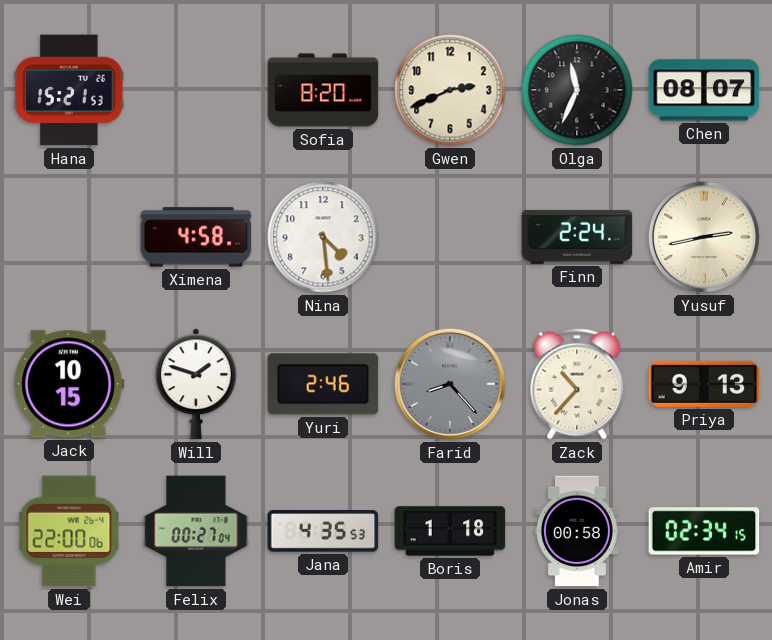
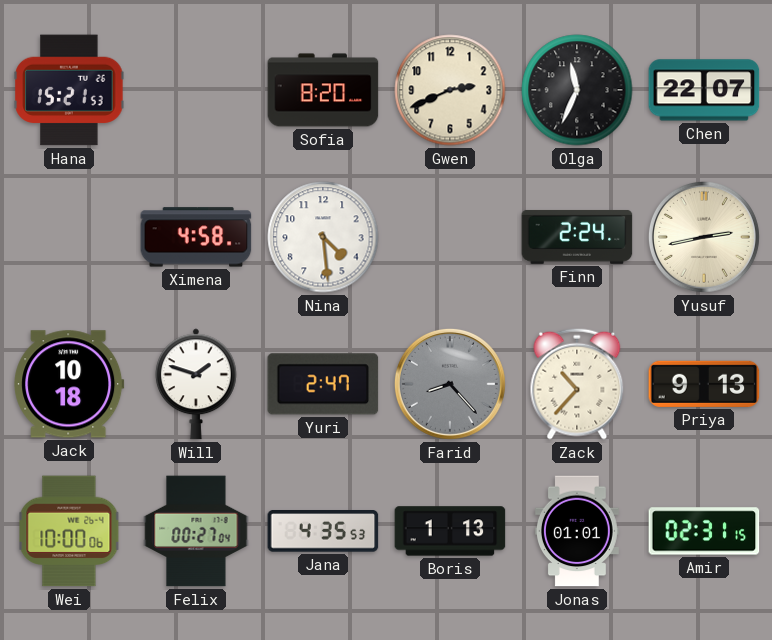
Chen: 08:07 -> 22:07 (704, 90)
Jack: 10:15 -> 10:18 (69, 384)
Yuri: 2:46 -> 2:47 (323, 384)
Wei: 22:00 -> 10:00 (69, 531)
Boris: 1:18 -> 1:13 (450, 531)
Jonas: 00:58 -> 01:01 (577, 531)
Amir: 02:34 -> 02:31 (704, 531)
